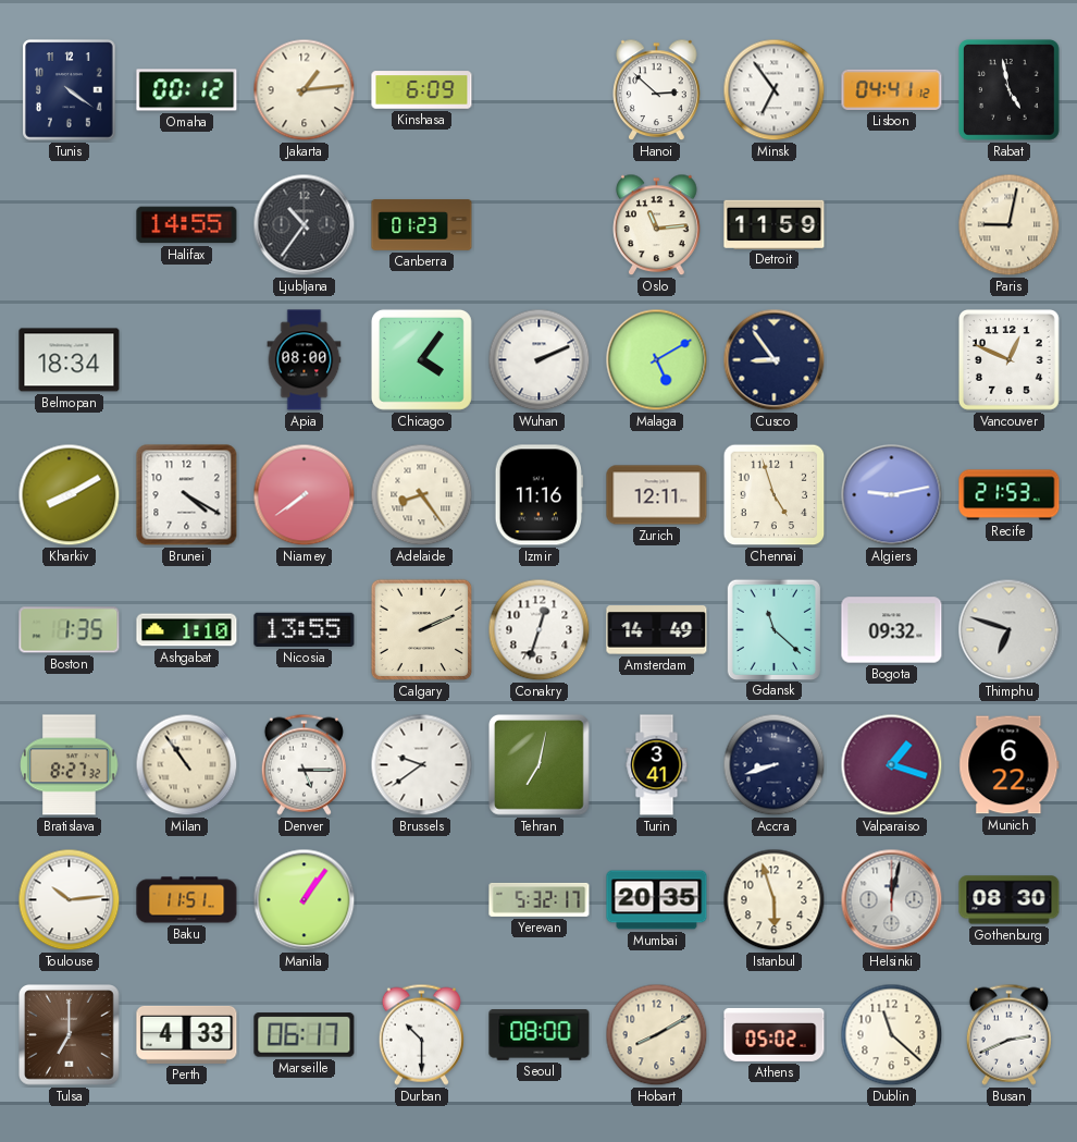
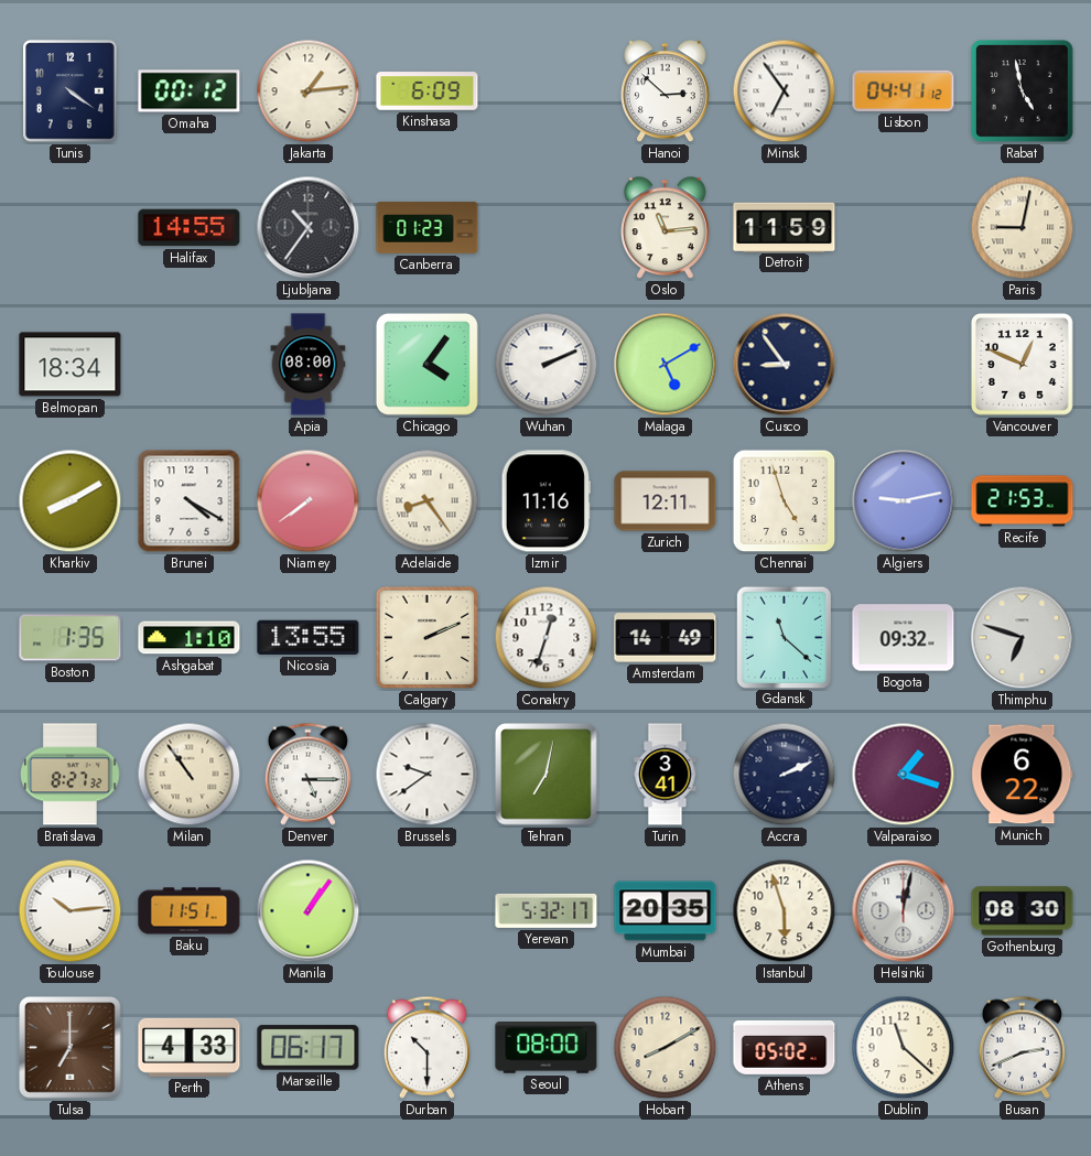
Accra: 8:42 -> 2:11 (785, 775)
